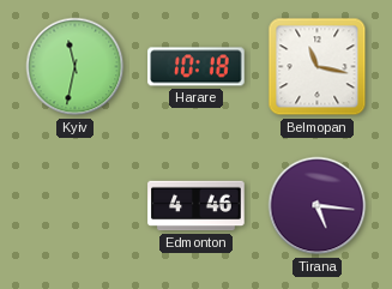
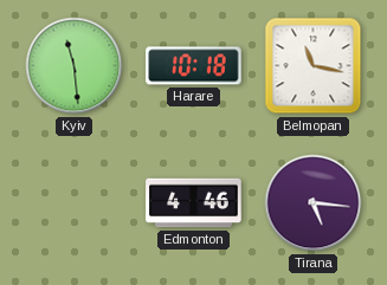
Kyiv: 11:32 -> 11:29 (75, 66)
